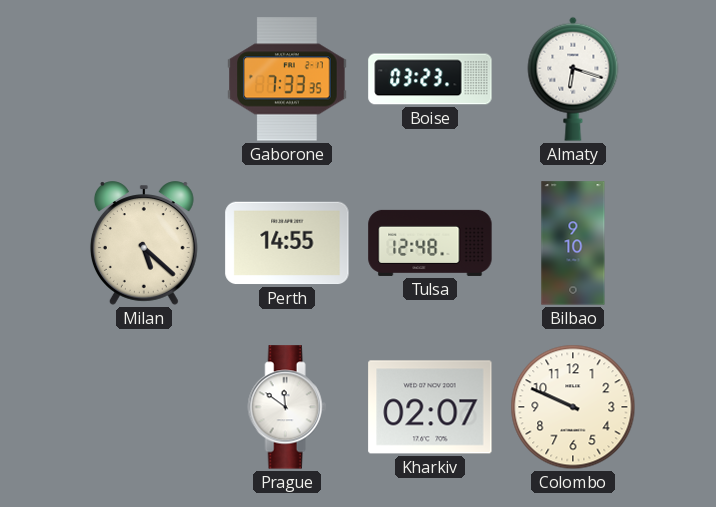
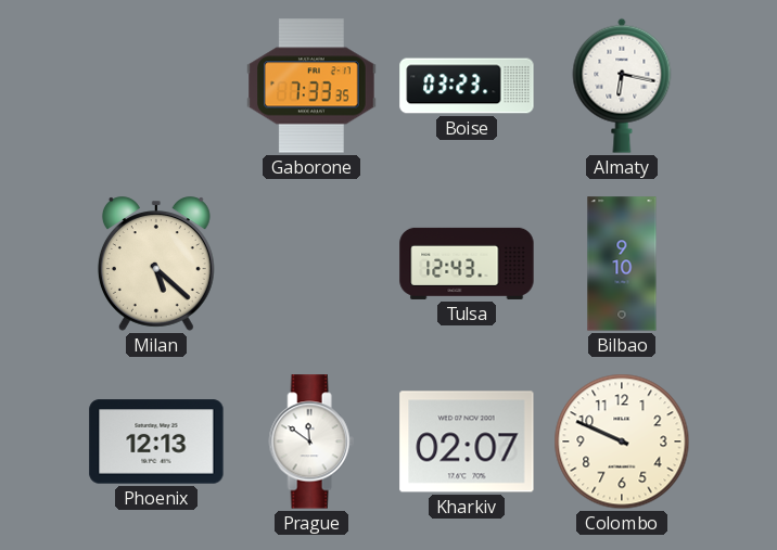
Almaty: 6:18 -> 6:17 (622, 86)
Perth: 14:55 -> none (287, 243)
Tulsa: 12:48 -> 12:43 (467, 264)
Phoenix: none -> 12:13 (156, 442)
